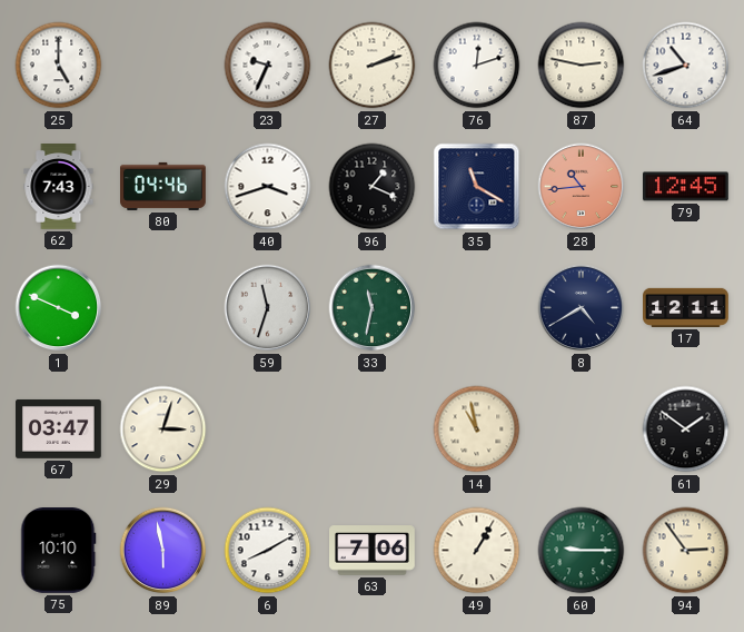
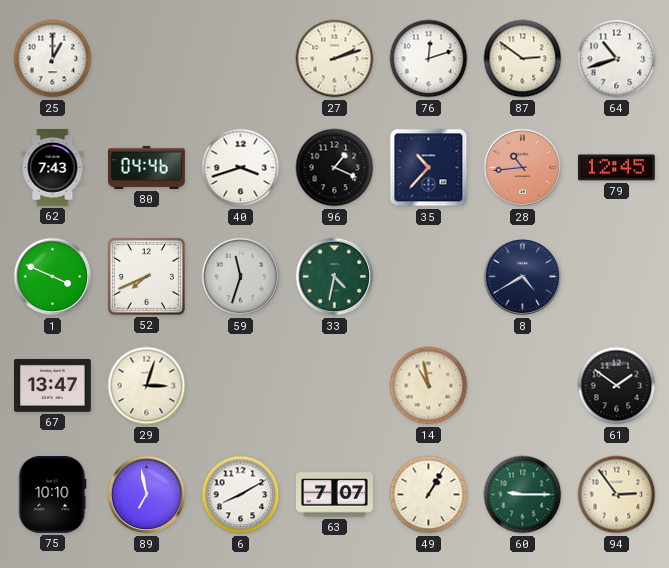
25: 5:00 -> 1:00 (53, 59)
23: 9:34 -> none (268, 66)
87: 2:47 -> 2:51 (523, 59)
35: 11:20 -> 10:37 (429, 168)
52: none -> 7:41 (146, 276)
33: 11:32 -> 4:32 (335, 277)
17: 12:11 -> none (686, 307)
67: 03:47 -> 13:47 (53, 385)
89: 5:58 -> 6:58 (147, 495)
63: 7:06 -> 7:07 (335, 495)
